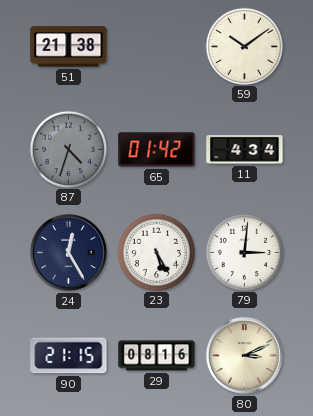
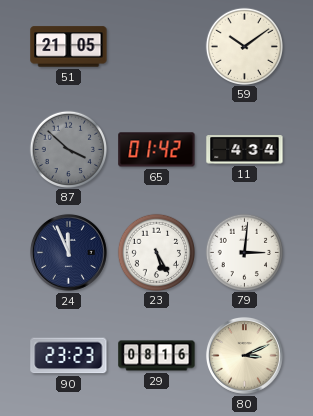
51: 21:38 -> 21:05 (69, 47)
87: 4:33 -> 3:52 (68, 149)
24: 12:25 -> 11:56 (68, 252)
90: 21:15 -> 23:23 (69, 356)
